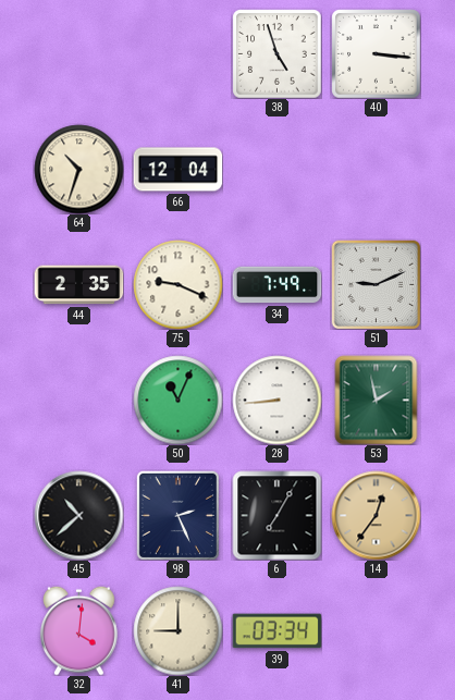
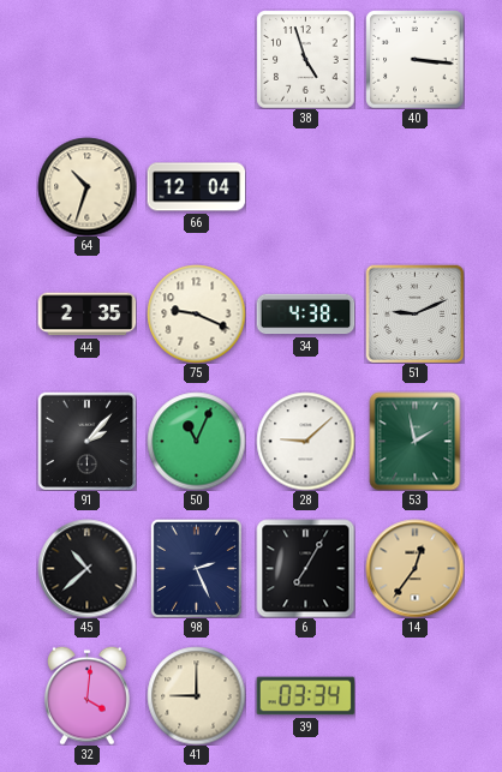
34: 7:49 -> 4:38 (305, 315)
91: none -> 2:07 (86, 441)
28: 8:44 -> 9:08 (305, 441)
